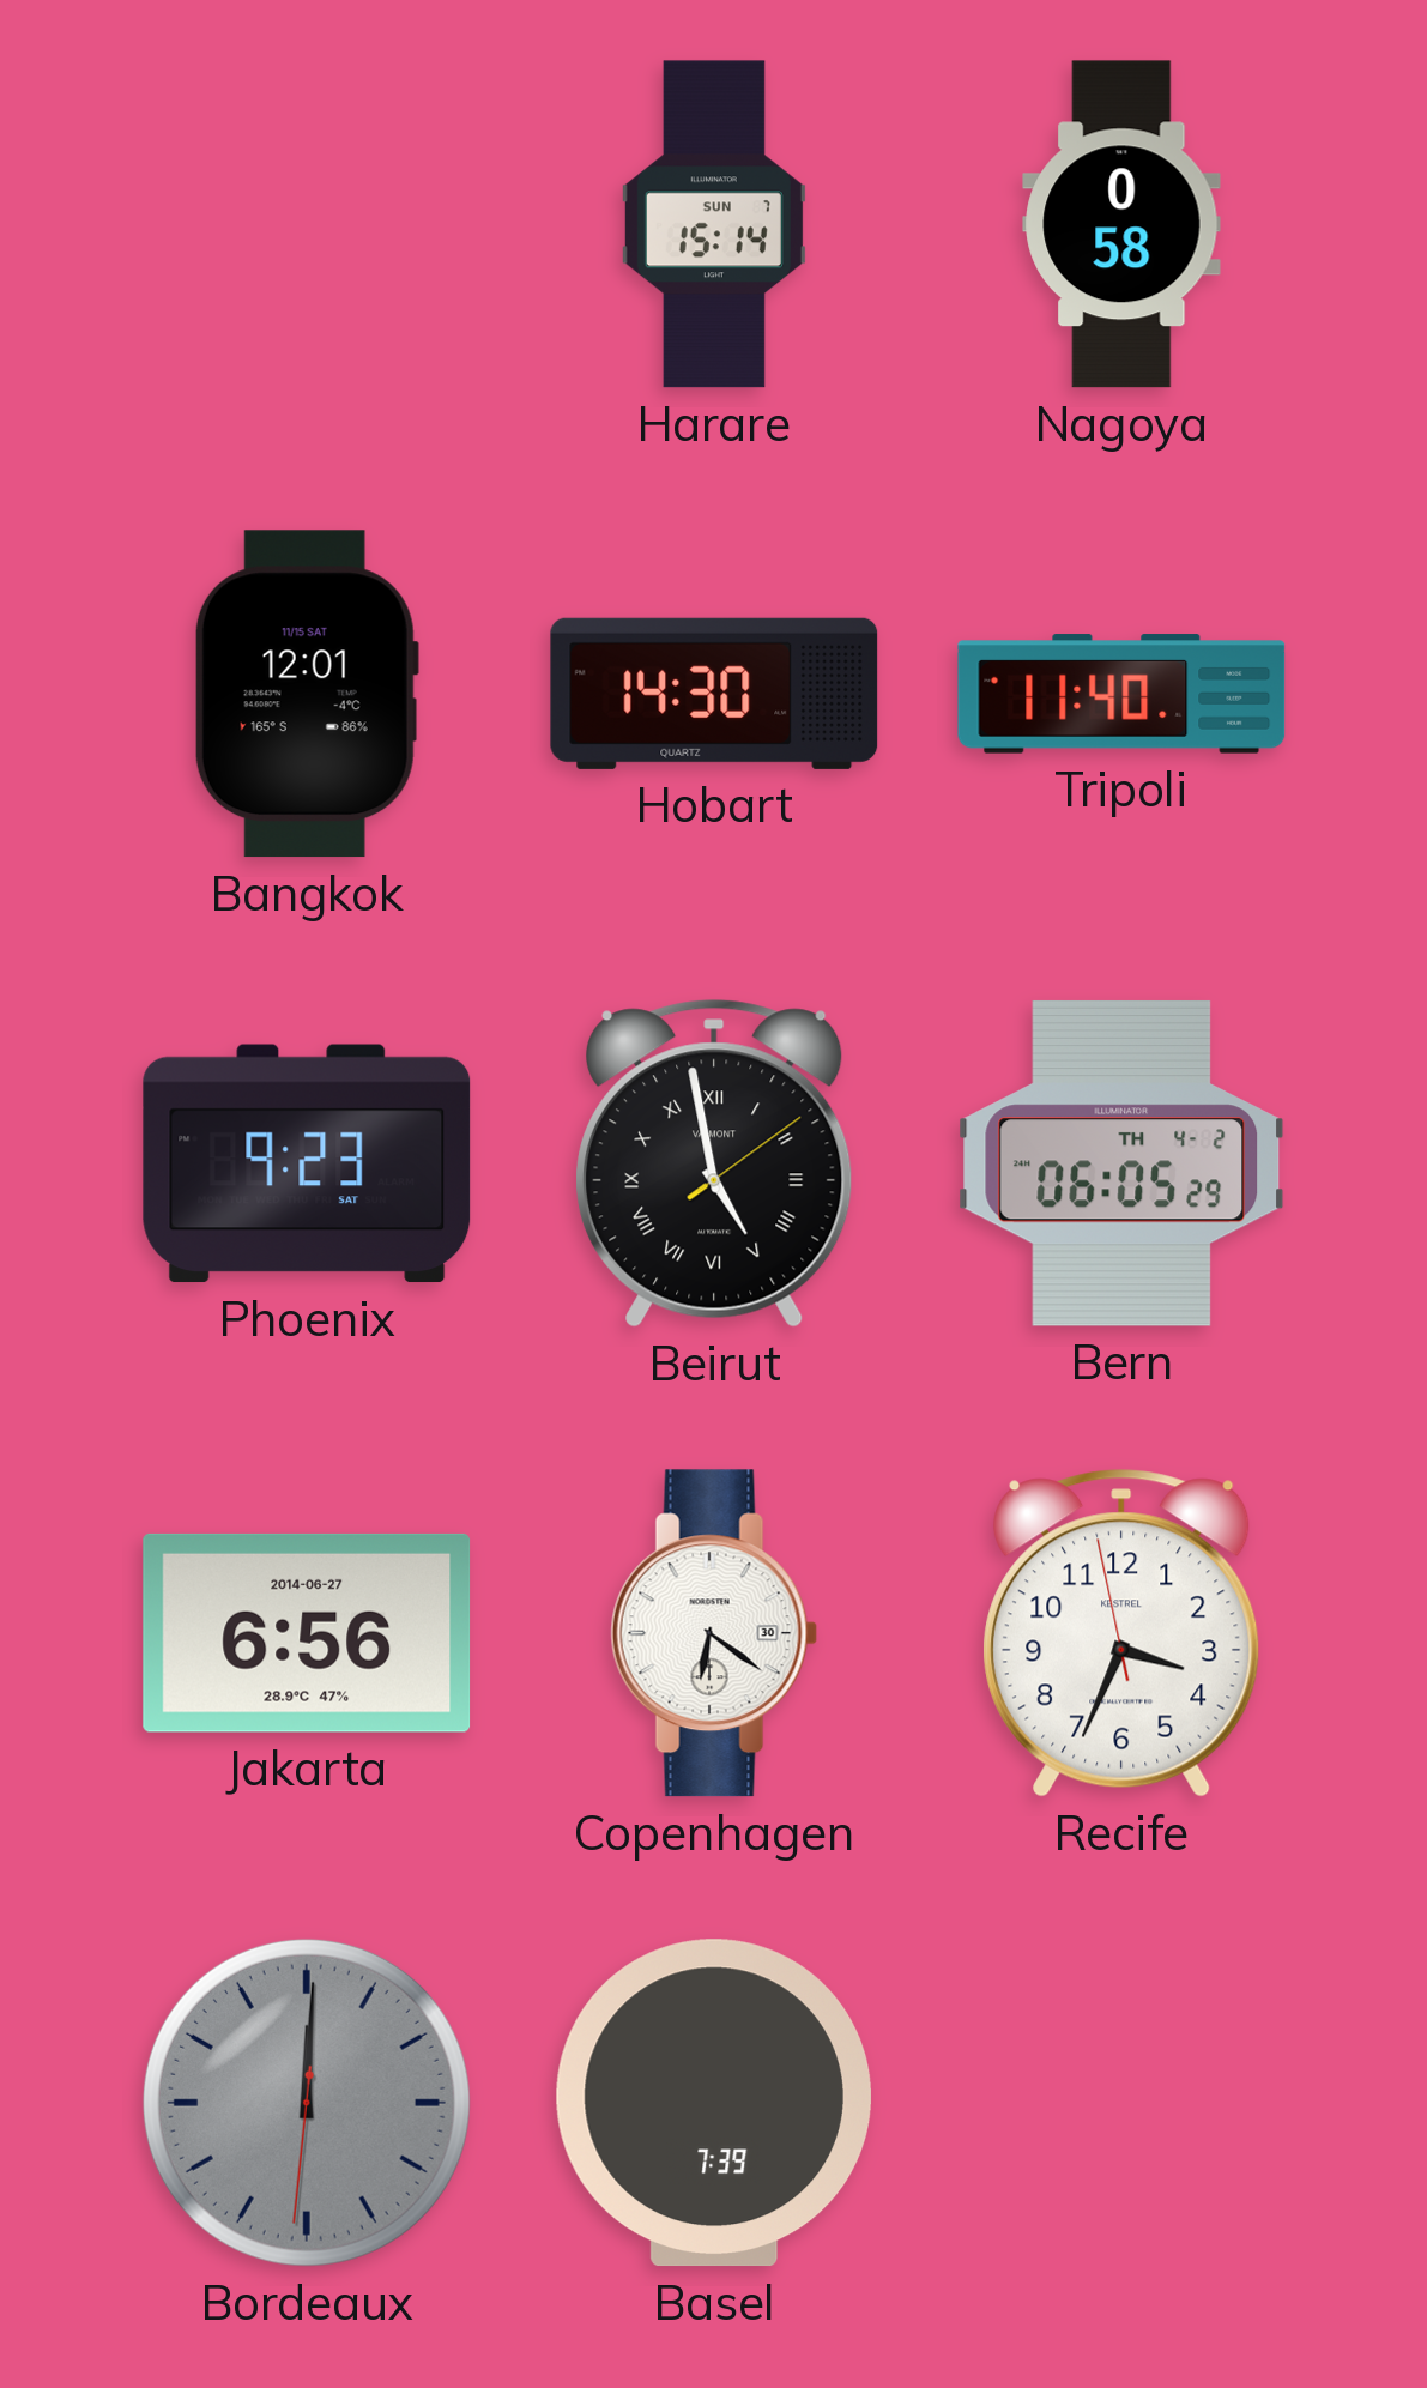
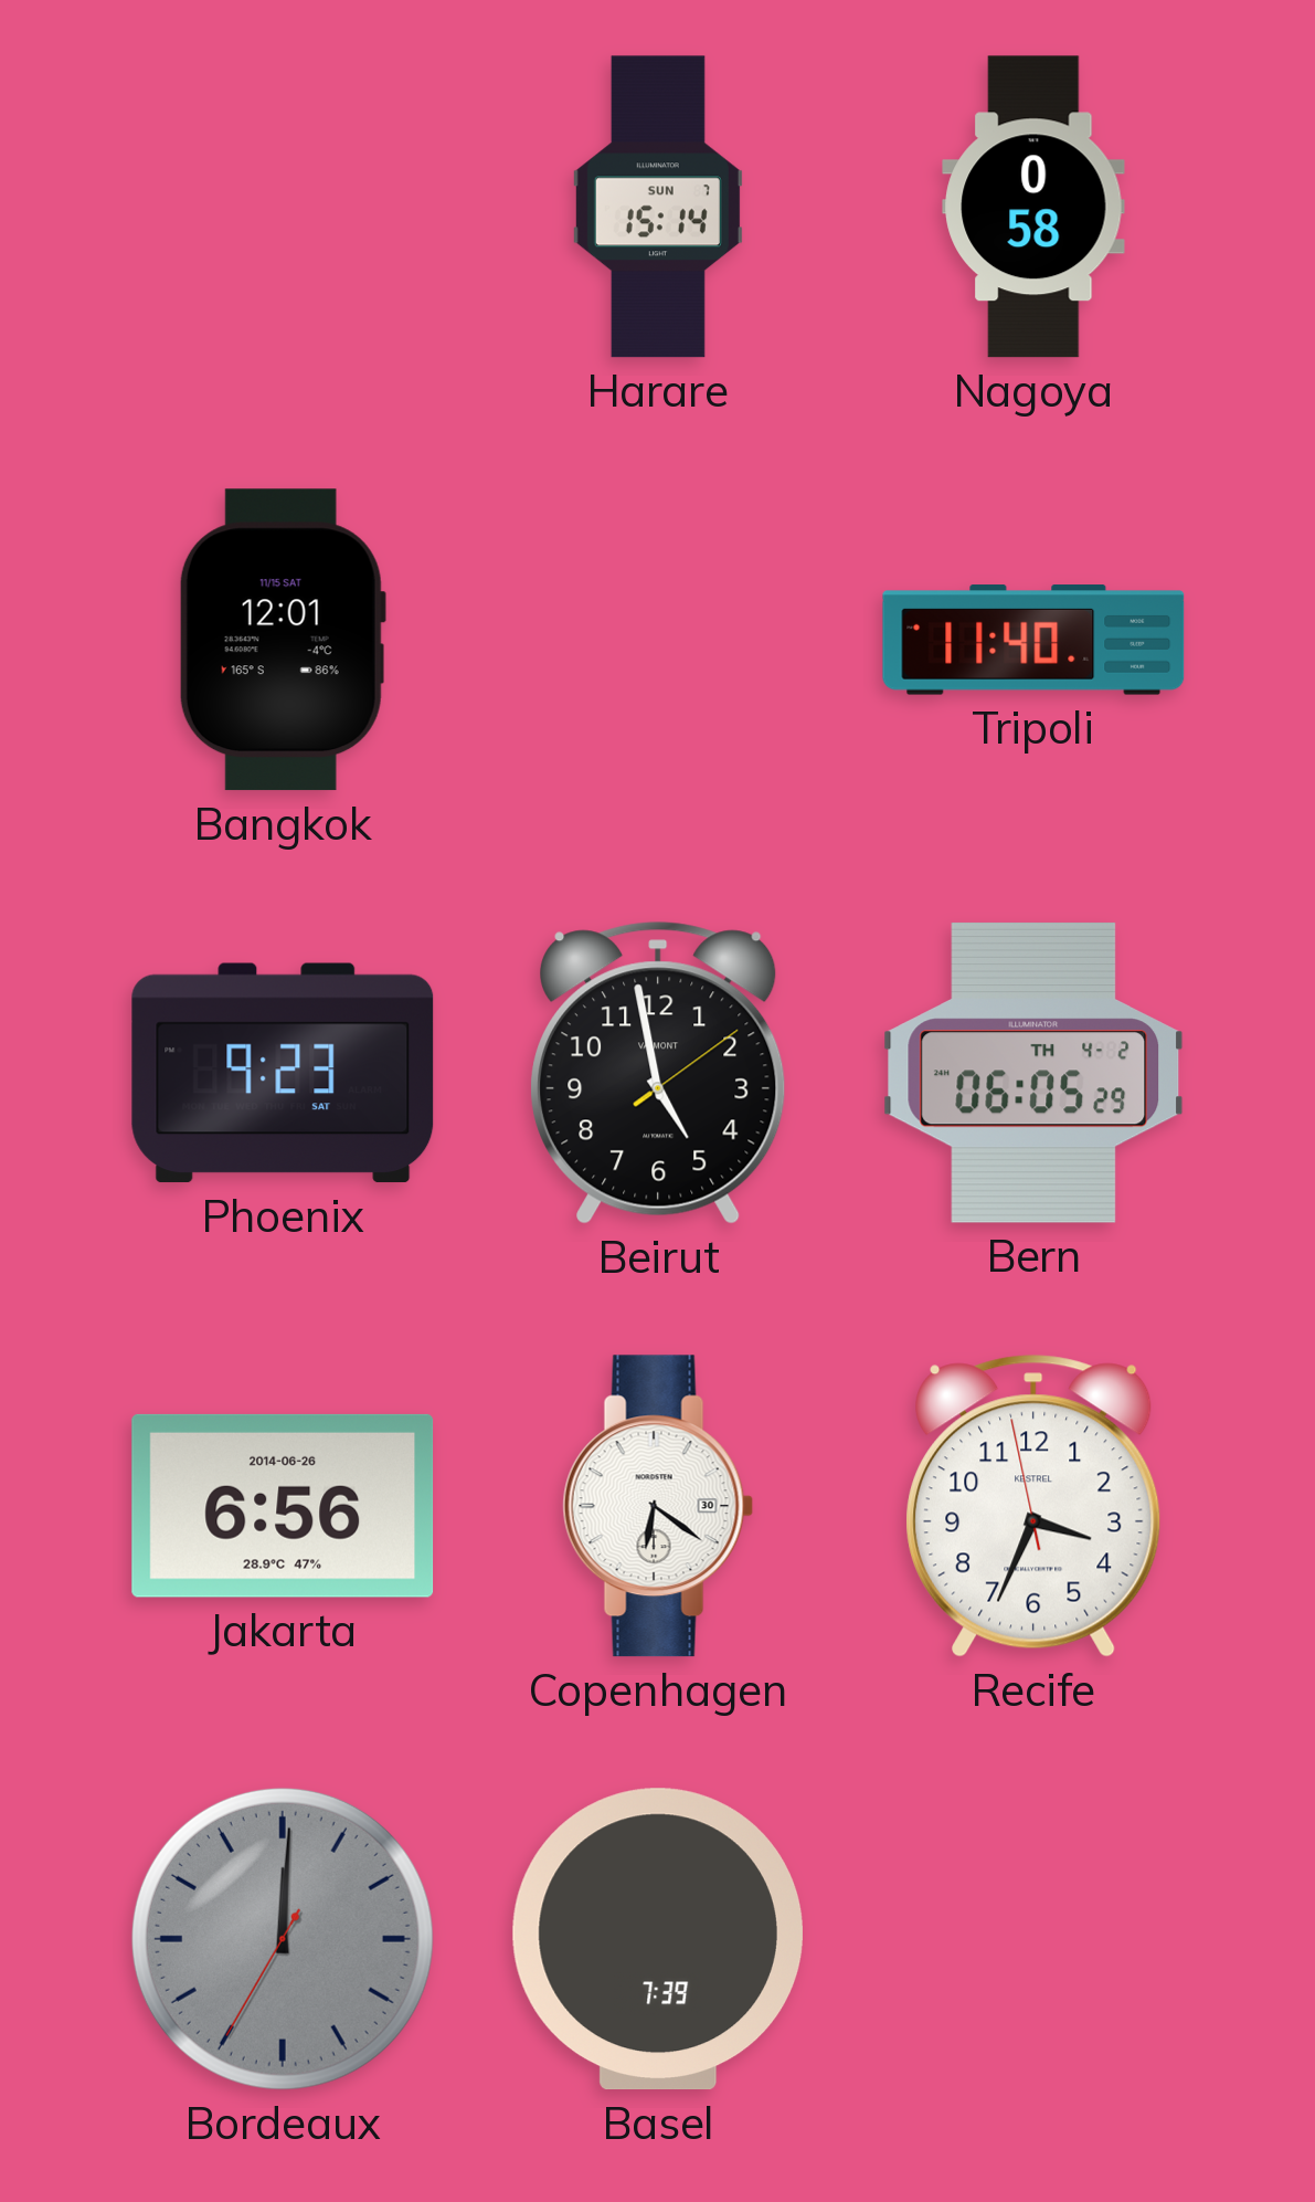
Hobart: 14:30 -> none (714, 694)
Beirut numerals: Roman -> Arabic (658, 1073)
Jakarta date: 2014-06-27 -> 2014-06-26 (283, 1506)
Bordeaux: 12:00:31 -> 12:00:35 (283, 1939)
